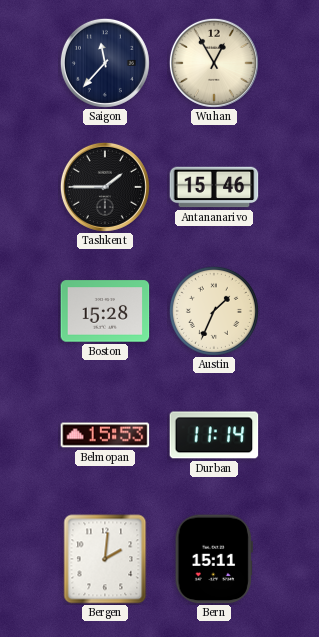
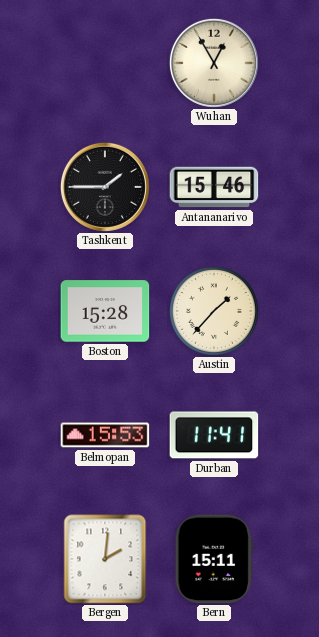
Saigon: 11:37 -> none (105, 63)
Austin: 1:34 -> 1:37 (214, 311)
Durban: 11:14 -> 11:41 (214, 435)
